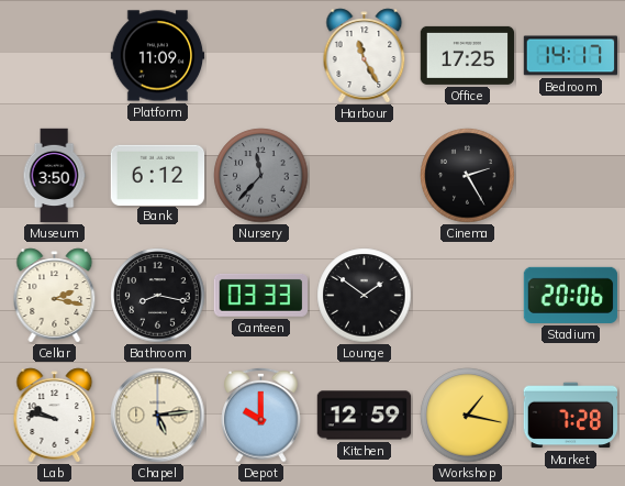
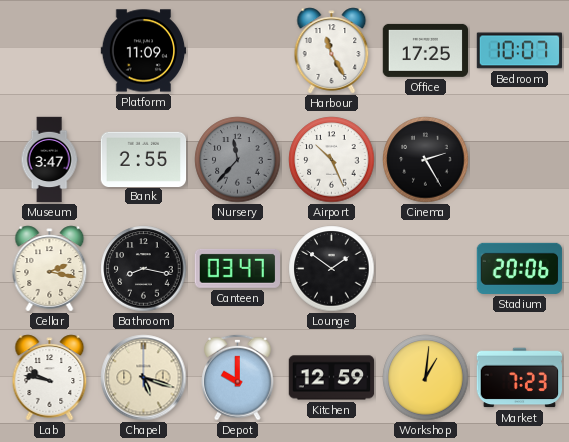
Bedroom: 14:17 -> 10:07 (520, 51)
Museum: 3:50 -> 3:47 (49, 160)
Bank: 6:12 -> 2:55 (144, 159)
Airport: none -> 10:26 (332, 160)
Canteen: 03:33 -> 03:47 (237, 268)
Chapel: 5:14 -> 5:18 (144, 378)
Workshop: 1:17 -> 1:01 (426, 378)
Market: 7:28 -> 7:23 (519, 378)
